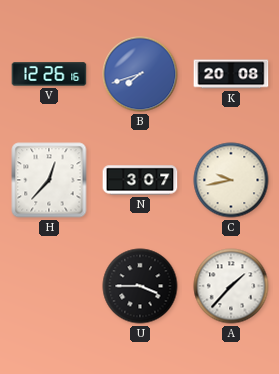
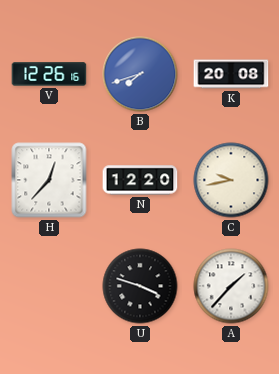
N: 3:07 -> 12:20 (140, 180)
U: 3:45 -> 3:48 (140, 286)
